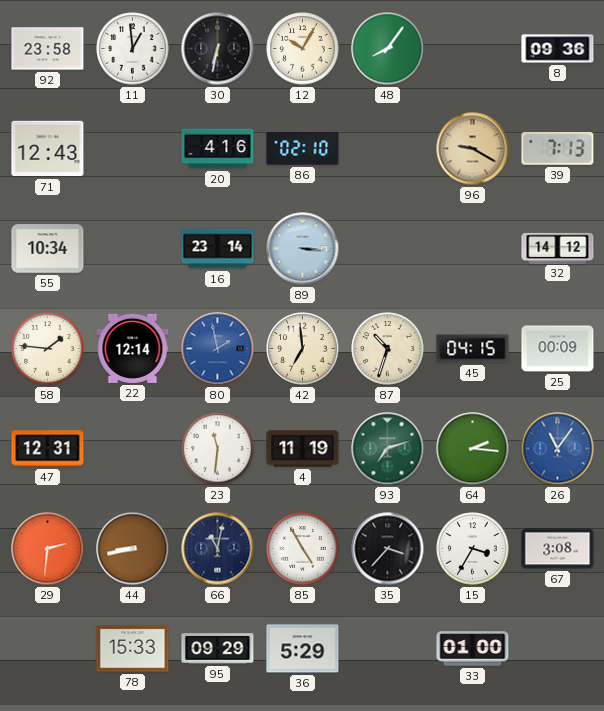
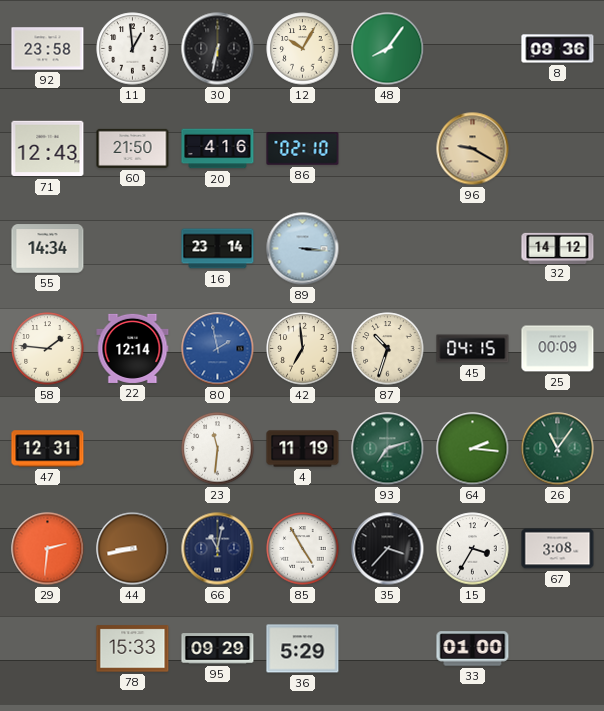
60: none -> 21:50 (133, 148)
39: 7:13 -> none (558, 149)
55: 10:34 -> 14:34 (48, 249)
26 dial: blue -> green (558, 449)
